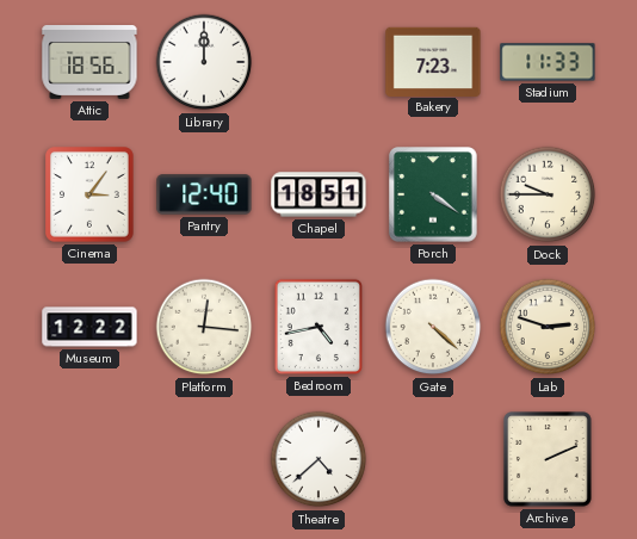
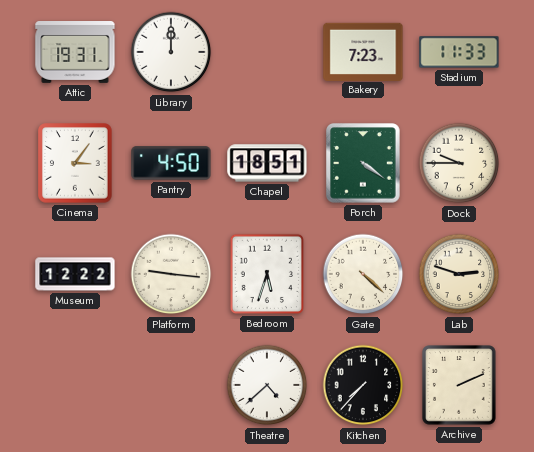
Attic: 18:56 -> 19:31 (75, 53)
Pantry: 12:40 -> 4:50 (171, 163)
Platform: 12:16 -> 9:16 (171, 274)
Bedroom: 4:43 -> 5:33 (267, 274)
Kitchen: none -> 7:37 (363, 385)
